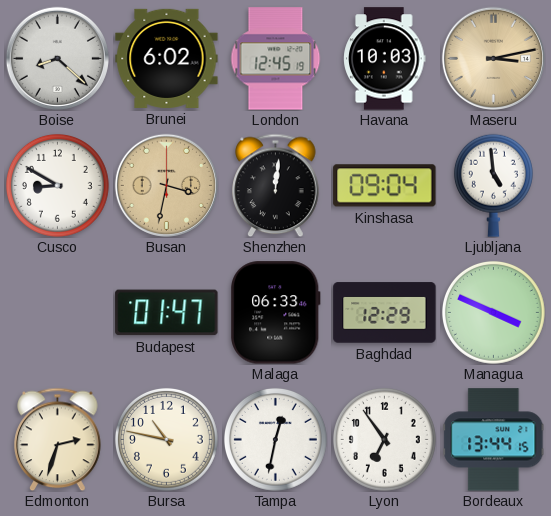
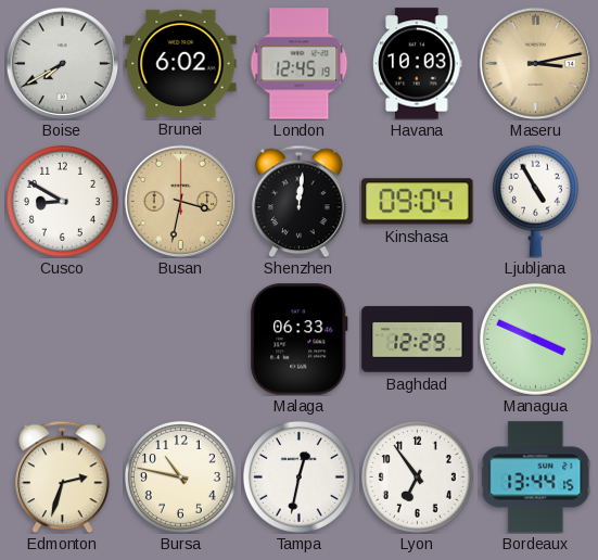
Boise: 8:22 -> 7:40 (62, 63)
Ljubljana: 4:59 -> 4:55 (535, 201)
Budapest: 01:47 -> none (167, 313)
